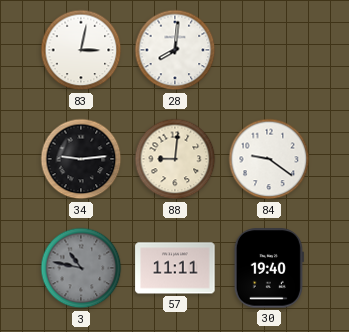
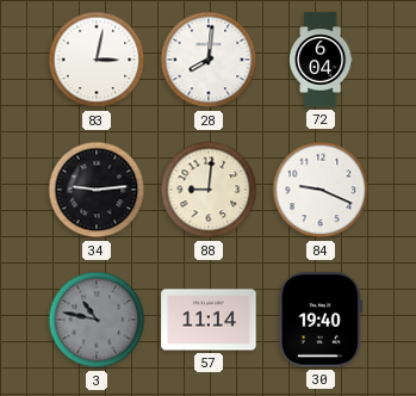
72: none -> 6:04 (322, 60)
84: 9:21 -> 9:19 (321, 190)
57: 11:11 -> 11:14 (209, 320)
